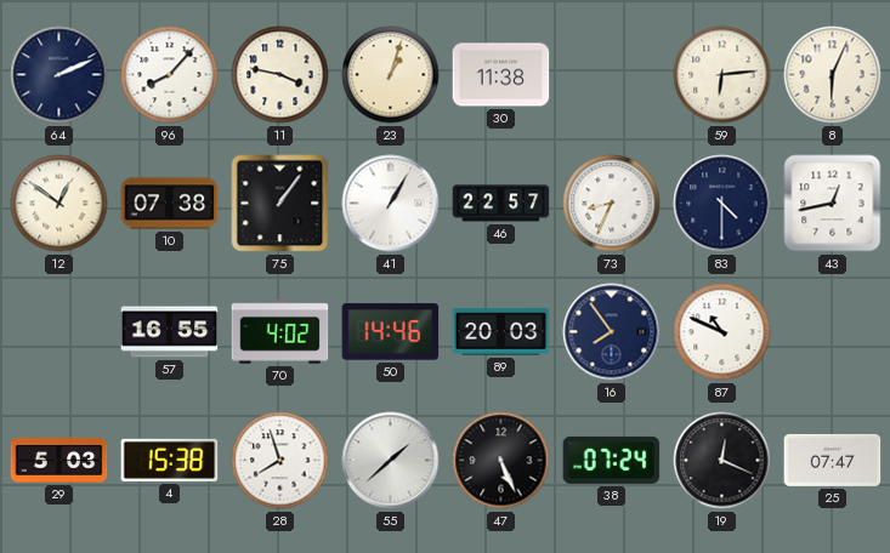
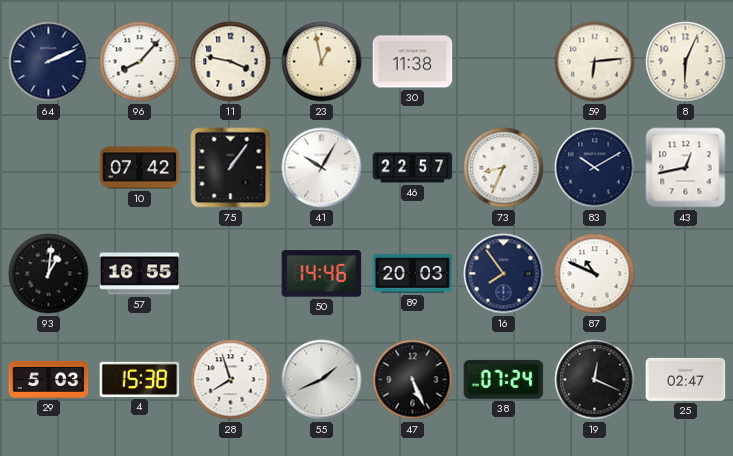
23: 1:03 -> 12:58 (322, 62)
12: 12:51 -> none (59, 204)
10: 07:38 -> 07:42 (140, 168)
41: 1:05 -> 10:05 (322, 168)
83: 4:30 -> 10:10 (595, 168)
93: none -> 1:01 (49, 274)
70: 4:02 -> none (280, 332)
55: 1:38 -> 1:41 (322, 380)
25: 07:47 -> 02:47 (686, 379)
